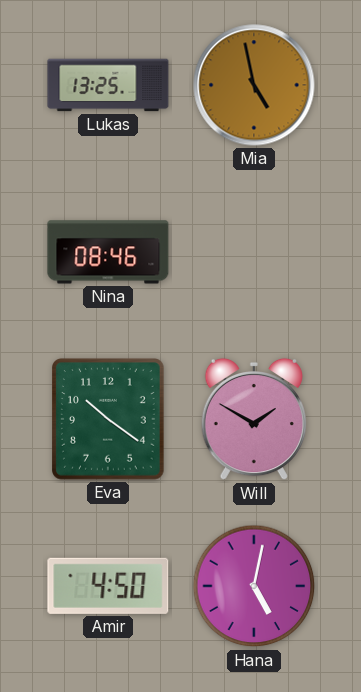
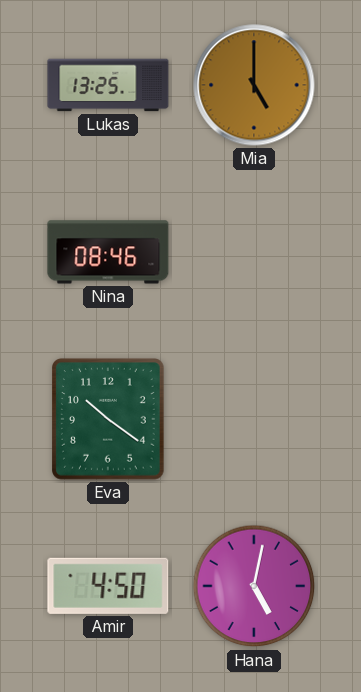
Mia: 4:58 -> 5:00 (254, 85)
Will: 1:50 -> none (254, 419)
